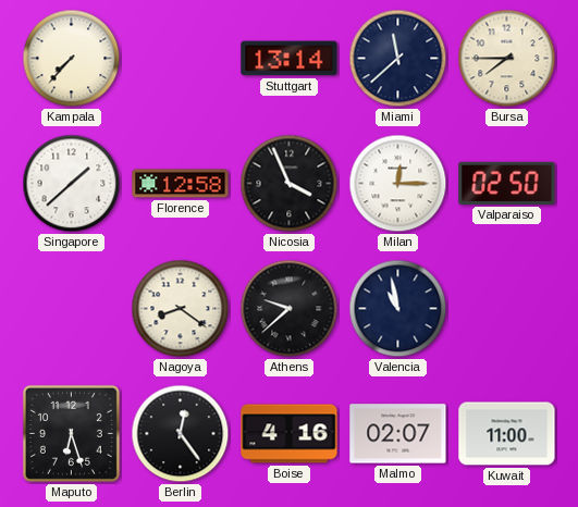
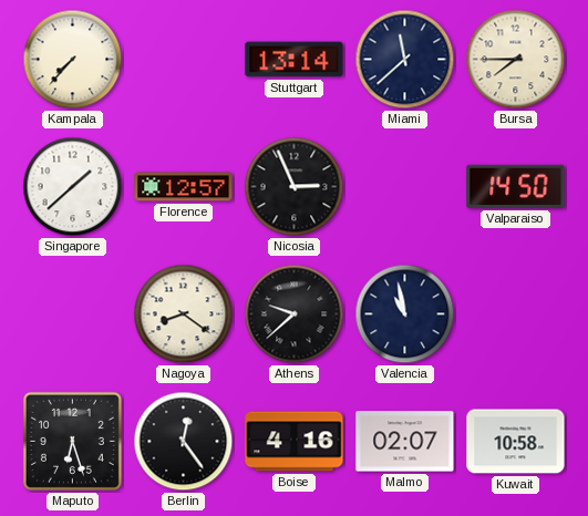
Florence: 12:58 -> 12:57 (184, 187)
Nicosia: 3:56 -> 2:56 (295, 187)
Milan: 12:15 -> none (398, 184)
Valparaiso: 02:50 -> 14:50 (516, 186)
Kuwait: 11:00 -> 10:58 (516, 442)
